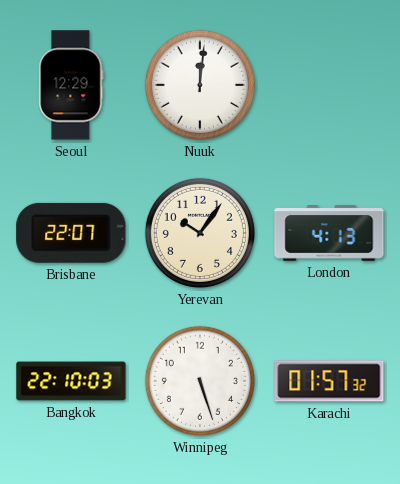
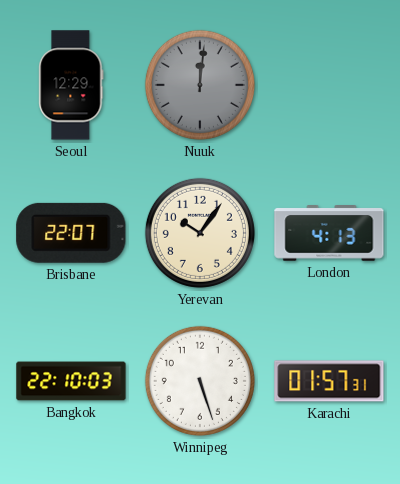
Nuuk dial: white -> grey (200, 85)
Karachi: 01:57:32 -> 01:57:31 (329, 381)
